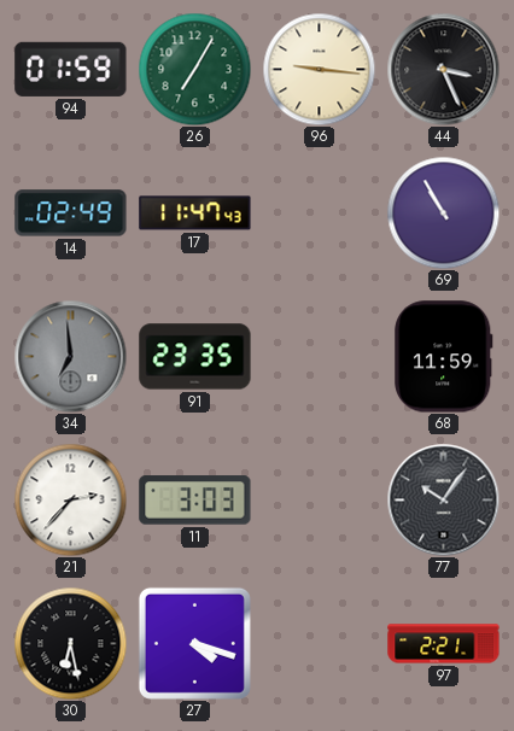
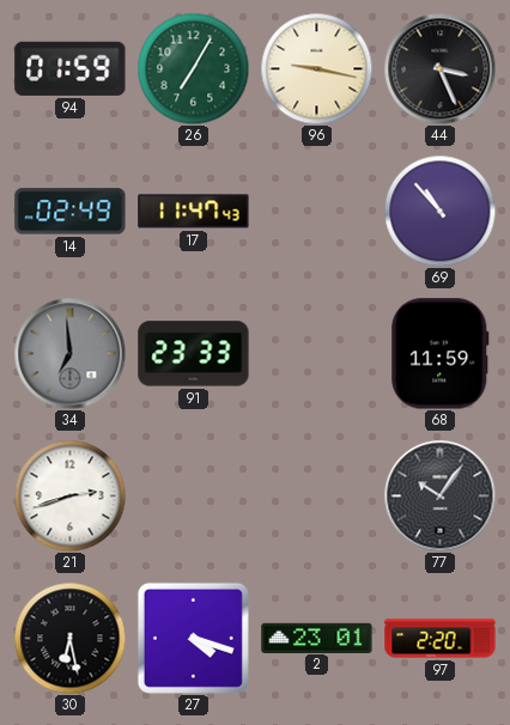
96: 9:16 -> 9:17 (316, 68)
69: 10:55 -> 10:53 (439, 211)
91: 23:35 -> 23:33 (194, 354)
21: 2:37 -> 2:42 (69, 495)
11: 3:03 -> none (195, 501)
2: none -> 23:01 (317, 638)
97: 2:21 -> 2:20 (441, 639)
